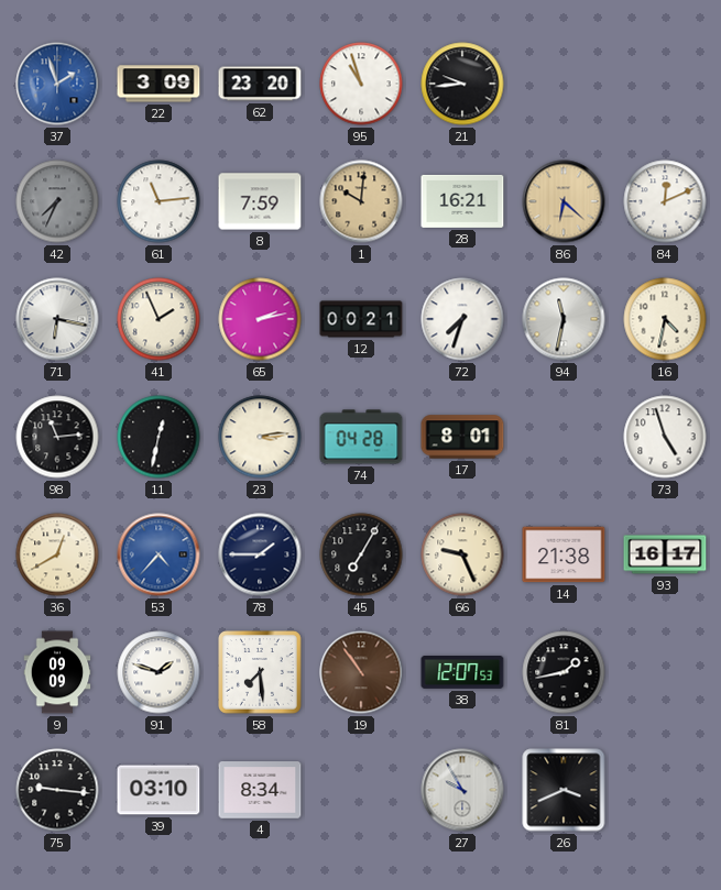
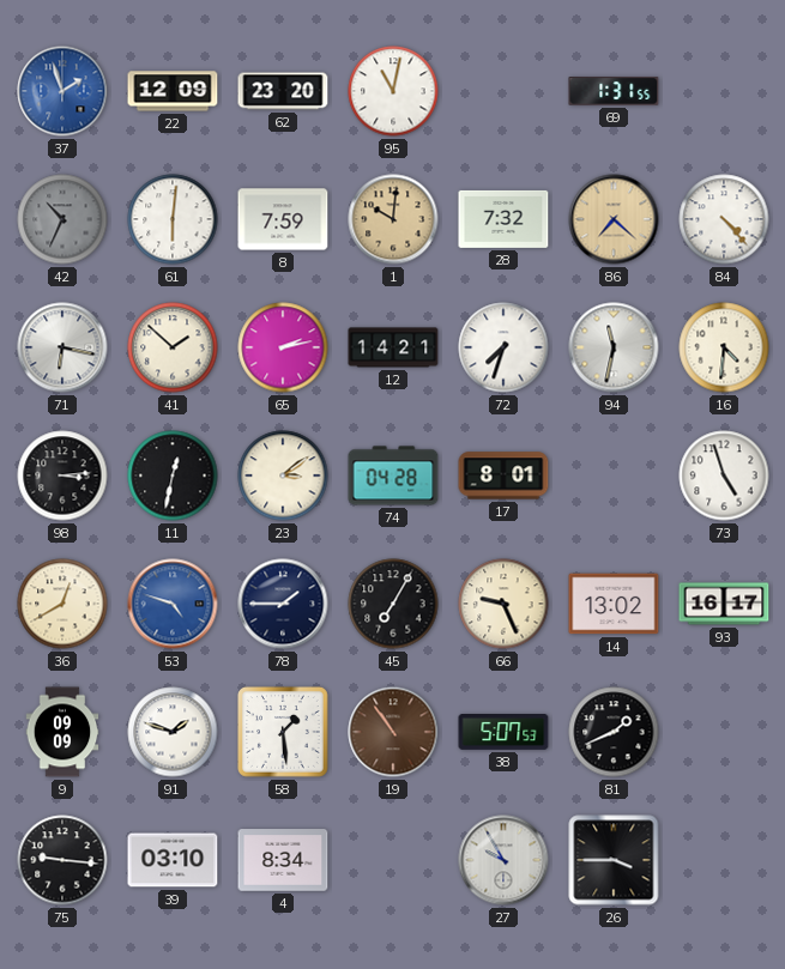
22: 3:09 -> 12:09 (173, 91)
95: 10:57 -> 11:02 (393, 91)
21: 9:44 -> none (462, 84)
69: none -> 1:31 (614, 91)
42: 7:34 -> 10:34 (62, 219)
61: 11:14 -> 6:01 (173, 219)
28: 16:21 -> 7:32 (503, 219)
86: 6:22 -> 7:22 (614, 219)
84: 12:11 -> 4:23 (724, 219)
41: 1:56 -> 1:52 (173, 347)
12: 00:21 -> 14:21 (393, 347)
16: 4:32 -> 4:31 (724, 347)
98: 11:14 -> 3:14 (62, 476)
23: 3:14 -> 3:09 (283, 476)
53: 4:37 -> 4:48 (173, 604)
14: 21:38 -> 13:02 (614, 604)
58: 7:29 -> 1:29 (284, 733)
38: 12:07 -> 5:07 (503, 733)
81: 1:43 -> 1:41 (614, 732)
26: 3:41 -> 3:45 (614, 860)
